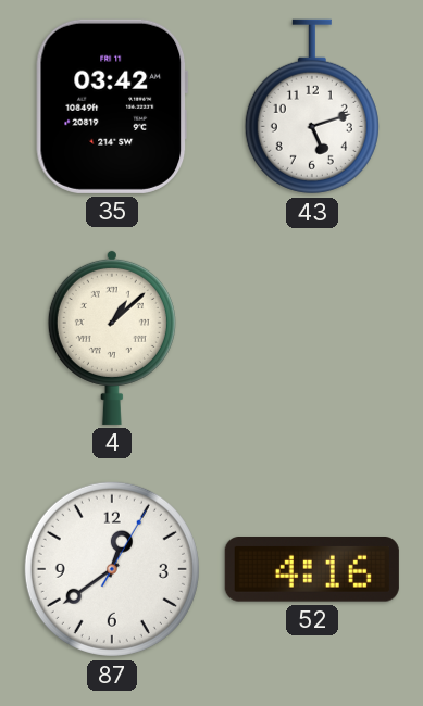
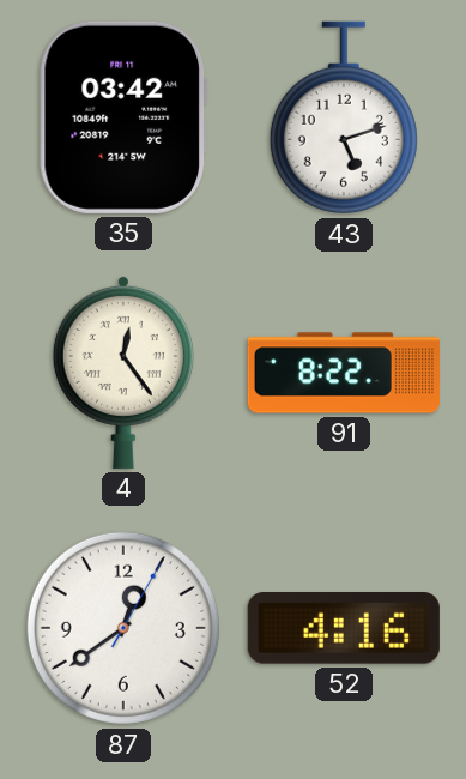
4: 1:08 -> 12:24 (123, 372)
91: none -> 8:22 (344, 373)
